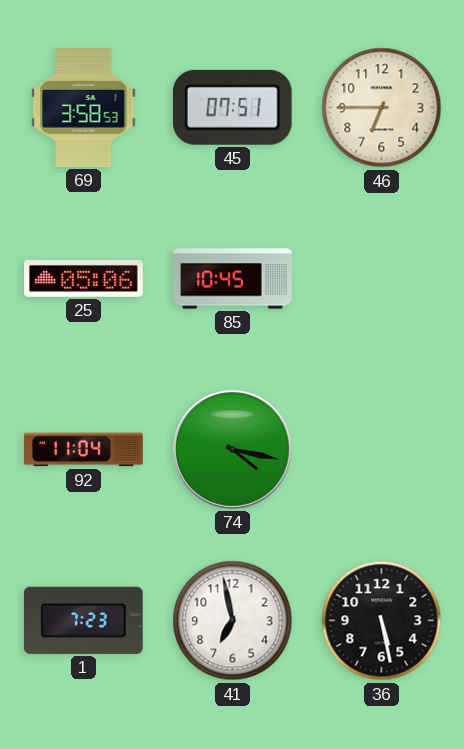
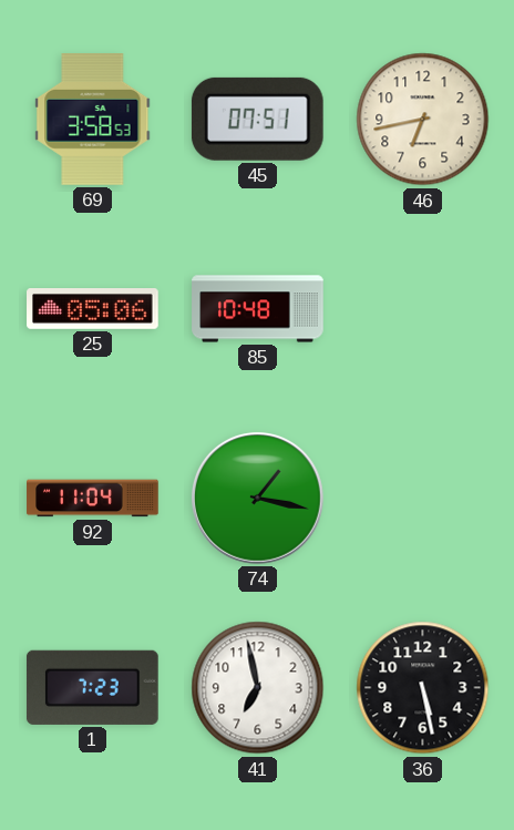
46: 6:45 -> 6:43 (423, 120)
85: 10:45 -> 10:48 (258, 309)
74: 4:17 -> 1:17 (258, 499)
